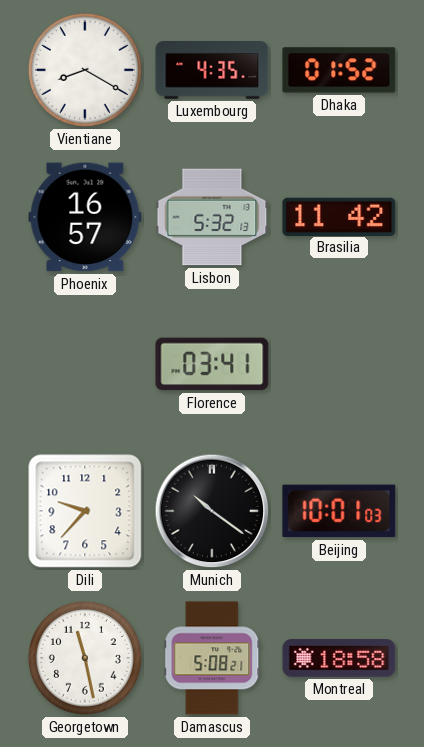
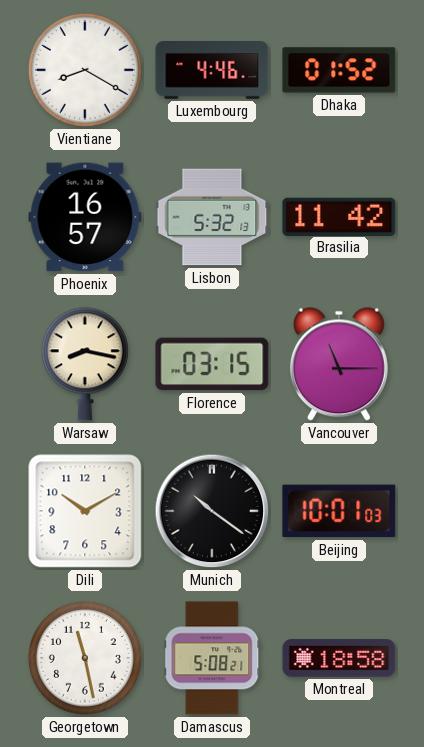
Luxembourg: 4:35 -> 4:46 (212, 71)
Warsaw: none -> 8:17 (85, 364)
Florence: 03:41 -> 03:15 (212, 364)
Vancouver: none -> 11:15 (339, 364)
Dili: 9:37 -> 10:10 (85, 511)
